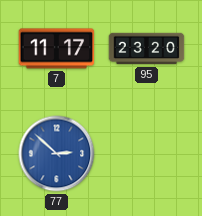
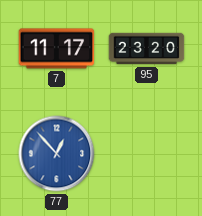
77: 2:52 -> 12:53 (57, 154)
